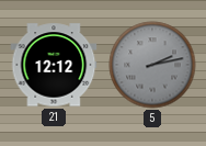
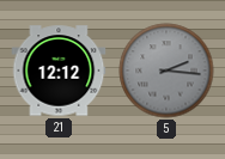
5: 2:13 -> 2:16 (166, 71)
